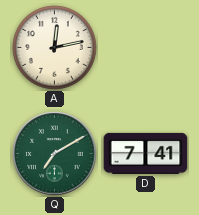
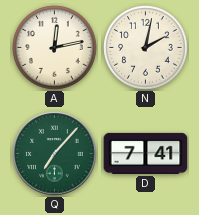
N: none -> 2:02 (146, 48)
Q: 7:10 -> 7:07 (55, 154)
